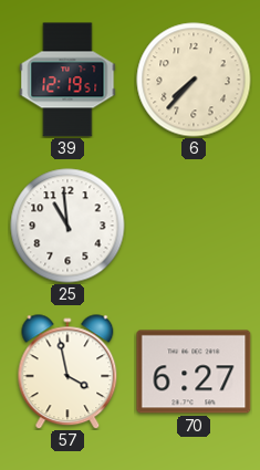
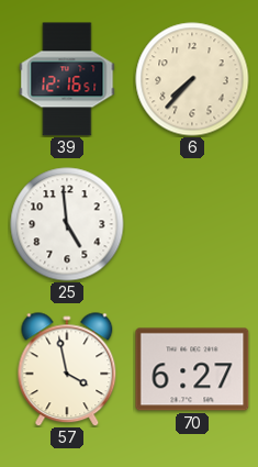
39: 12:19 -> 12:16 (67, 79)
25: 10:59 -> 4:59 (67, 224)
